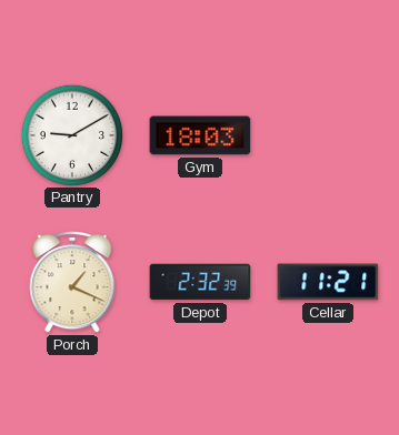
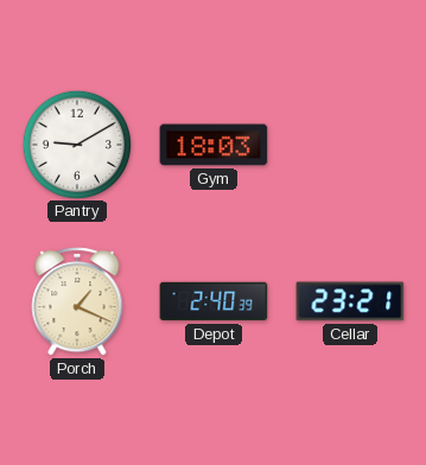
Depot: 2:32 -> 2:40 (214, 301)
Cellar: 11:21 -> 23:21 (350, 301)
